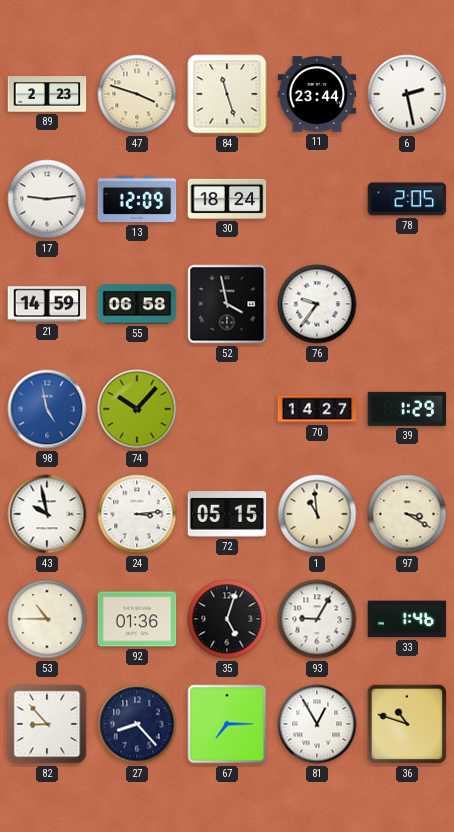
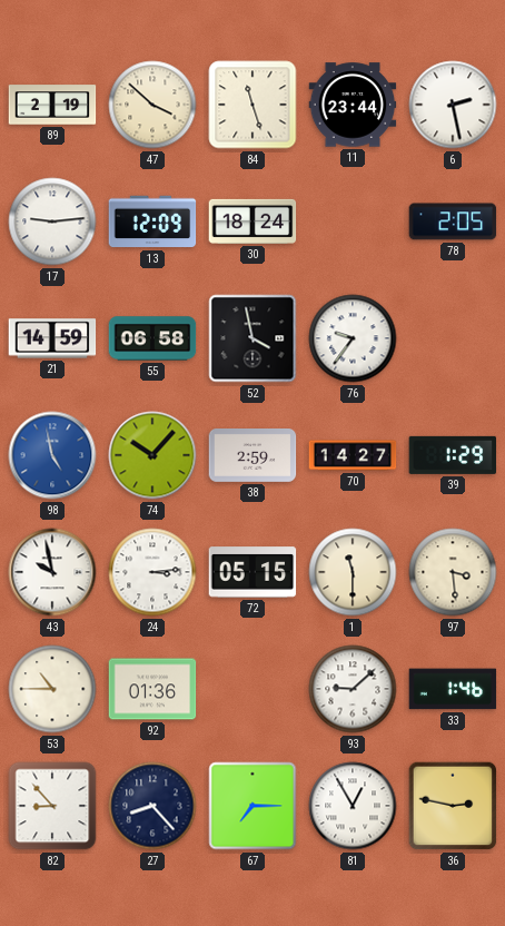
89: 2:23 -> 2:19 (52, 105)
47: 3:48 -> 3:52 (152, 105)
38: none -> 2:59 (253, 456)
1: 10:59 -> 11:30 (353, 572)
97: 3:20 -> 3:29 (453, 572)
35: 5:03 -> none (227, 619)
93: 9:05 -> 9:08 (353, 689)
36: 10:48 -> 2:47 (453, 806)
